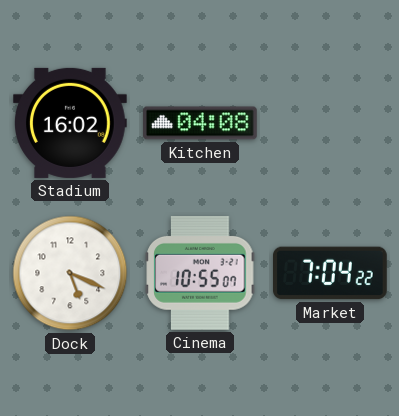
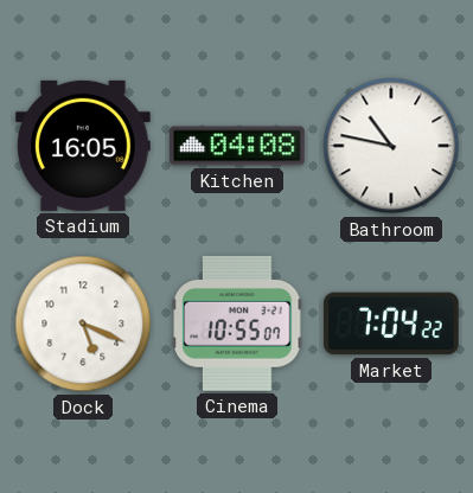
Stadium: 16:02 -> 16:05 (83, 146)
Bathroom: none -> 10:47 (391, 146)
